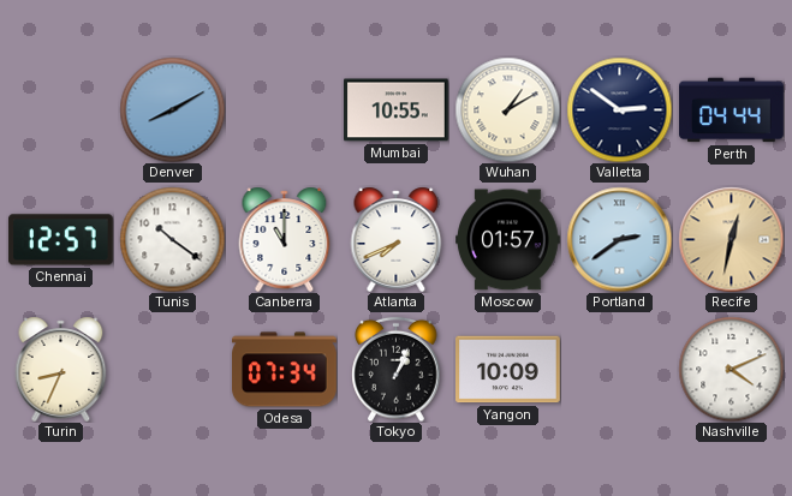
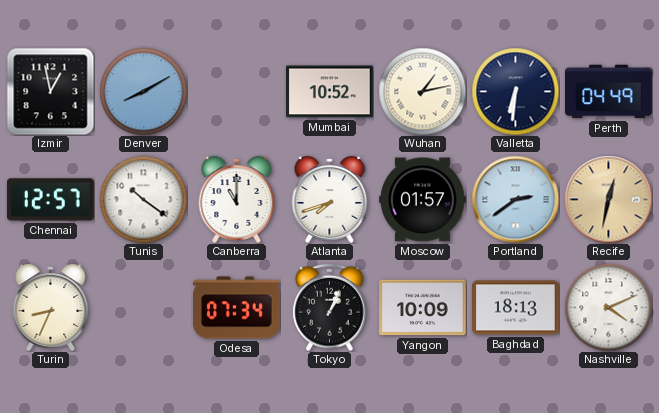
Izmir: none -> 12:58 (50, 91)
Mumbai: 10:55 -> 10:52 (330, 92)
Wuhan: 1:10 -> 1:13 (422, 91)
Valletta: 2:51 -> 6:31 (515, 91)
Perth: 04:44 -> 04:49 (609, 92)
Atlanta: 7:41 -> 7:42 (330, 199)
Baghdad: none -> 18:13 (516, 308)
